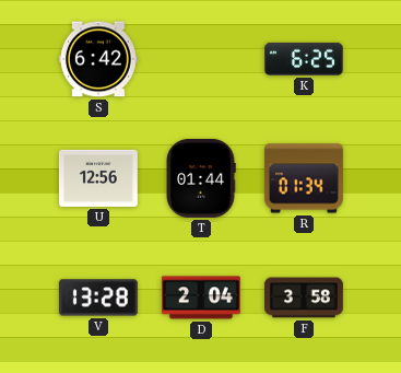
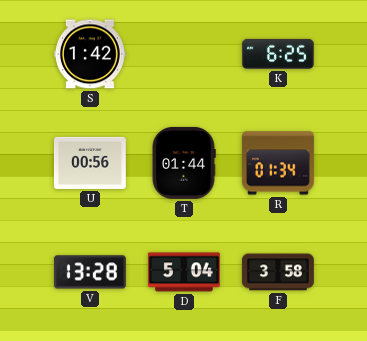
S: 6:42 -> 1:42 (90, 54)
U: 12:56 -> 00:56 (90, 163)
D: 2:04 -> 5:04 (184, 272)
